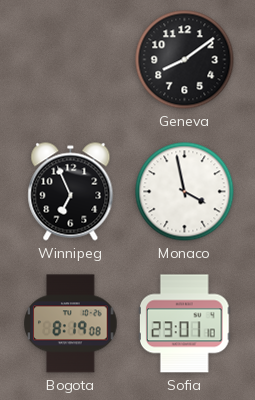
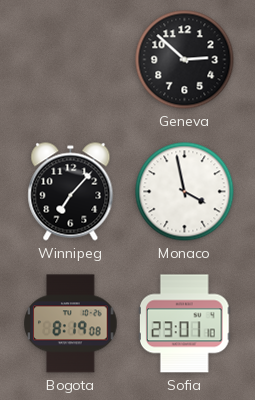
Geneva: 8:09 -> 2:52 (185, 60)
Winnipeg: 6:56 -> 7:07 (71, 192)
